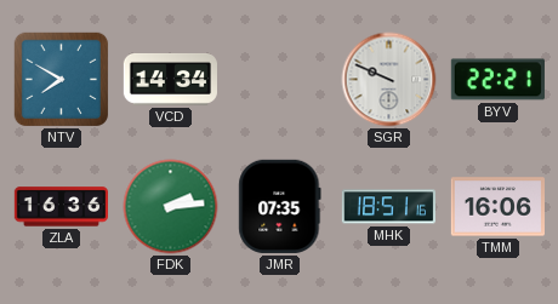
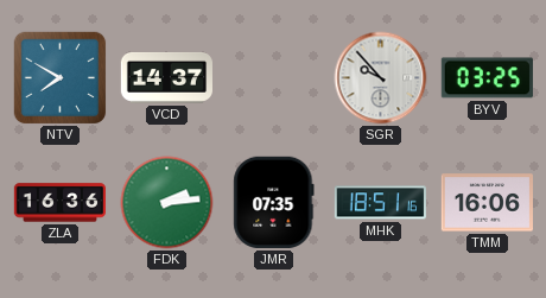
VCD: 14:34 -> 14:37 (166, 78)
SGR: 9:49 -> 9:53 (381, 78)
BYV: 22:21 -> 03:25 (487, 78)
